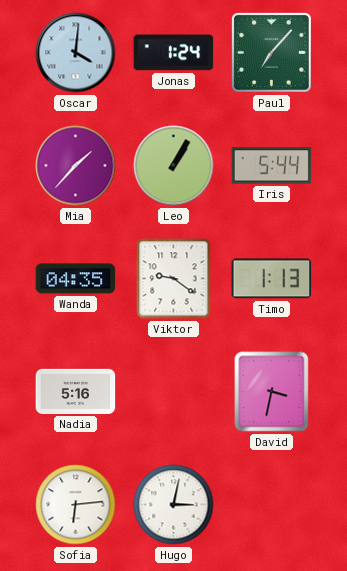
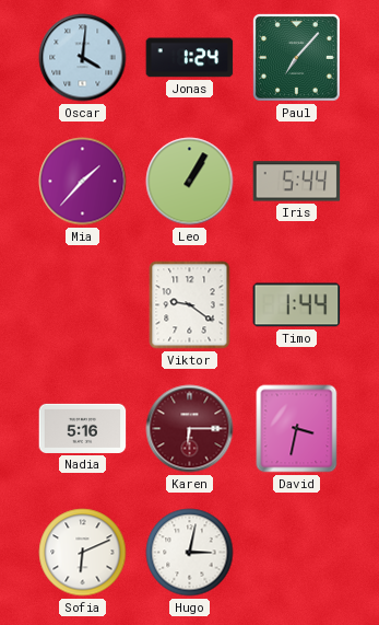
Wanda: 04:35 -> none (76, 279)
Timo: 1:13 -> 1:44 (297, 305)
Karen: none -> 6:15 (190, 429)
Sofia: 6:14 -> 6:11 (83, 553)
